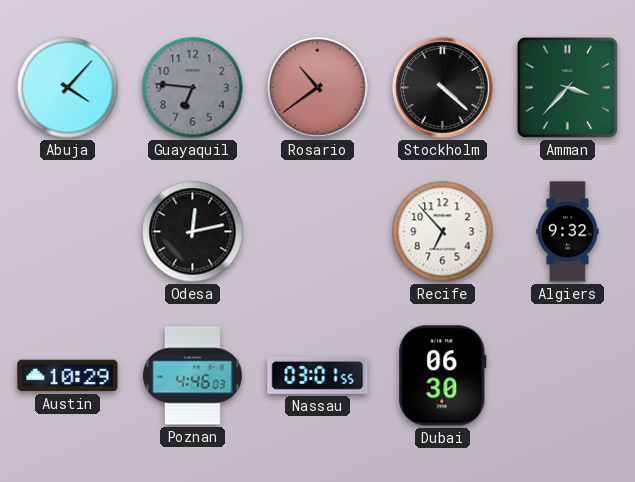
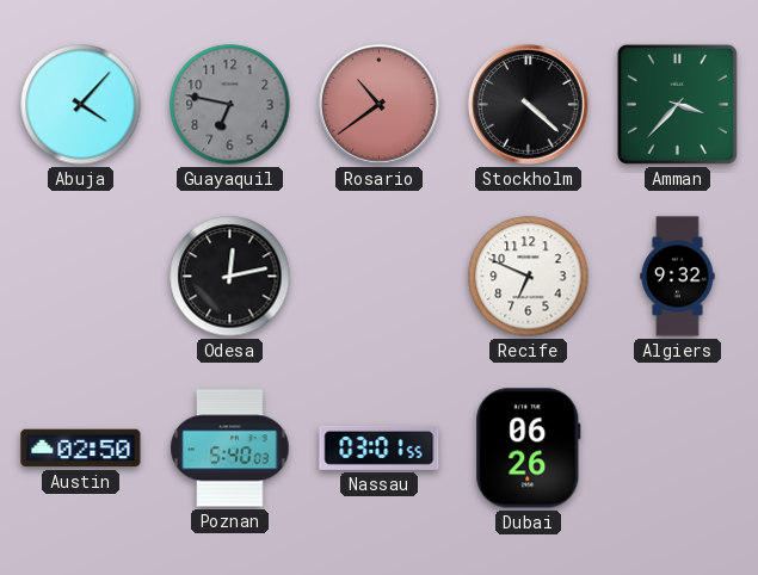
Guayaquil: 6:46 -> 6:47 (230, 105)
Recife: 6:53 -> 6:49 (529, 277)
Austin: 10:29 -> 02:50 (81, 449)
Poznan: 4:46 -> 5:40 (230, 449)
Dubai: 06:30 -> 06:26 (529, 449)
